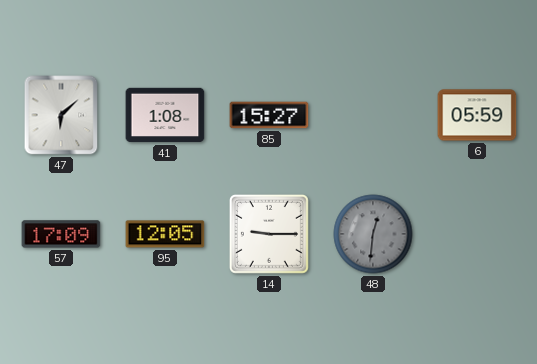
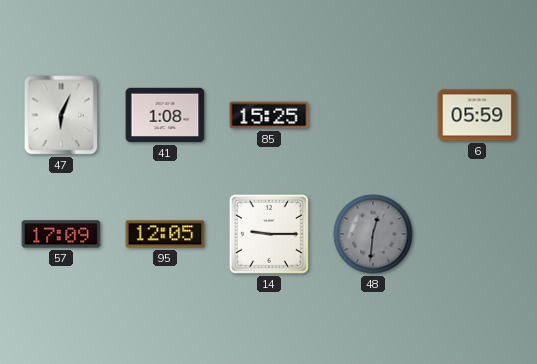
47: 6:08 -> 6:04 (61, 115)
85: 15:27 -> 15:25 (269, 115)
